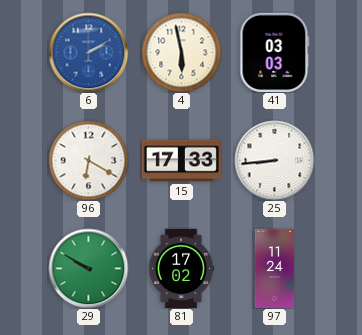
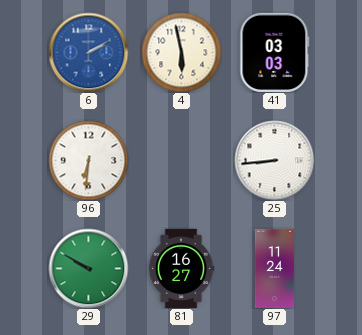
96: 6:20 -> 6:31 (88, 160)
15: 17:33 -> none (181, 161)
81: 17:02 -> 16:27 (181, 268)
